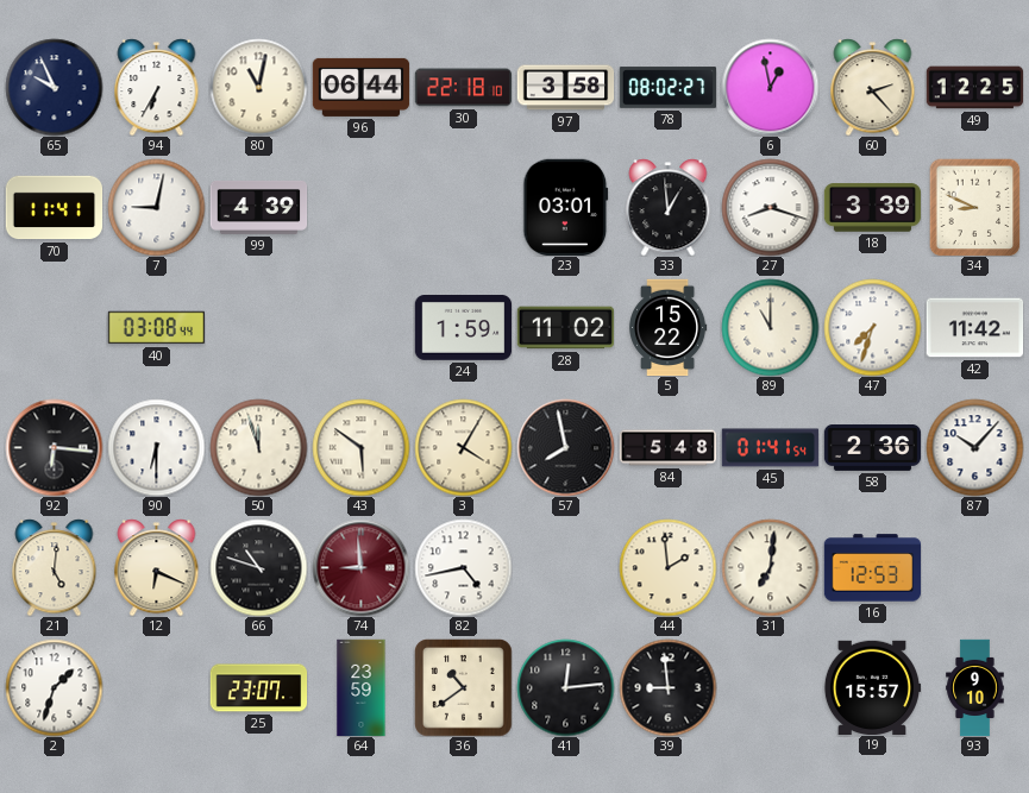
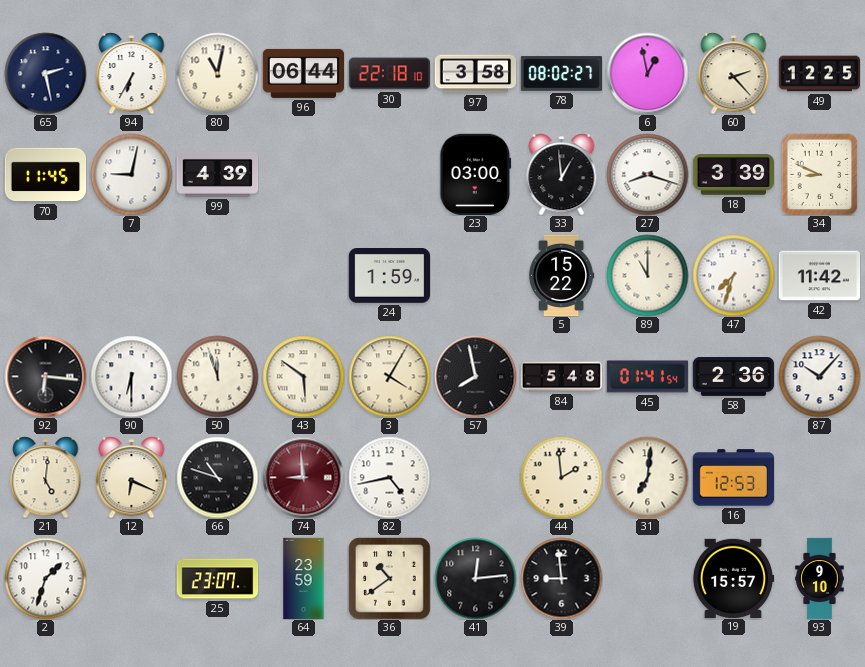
65: 9:56 -> 2:28 (45, 73)
70: 11:41 -> 11:45 (45, 175)
23: 03:01 -> 03:00 (476, 174)
40: 03:08 -> none (156, 328)
28: 11:02 -> none (565, 328)
